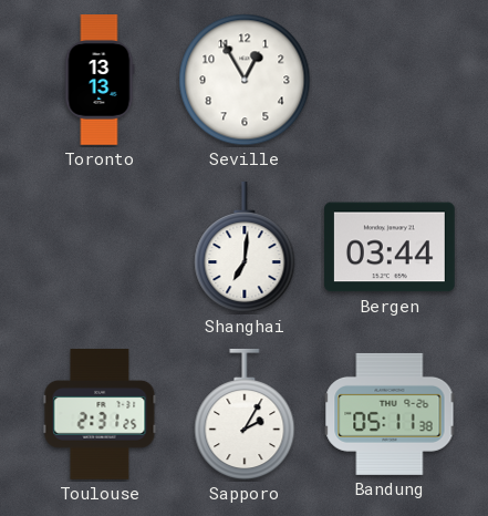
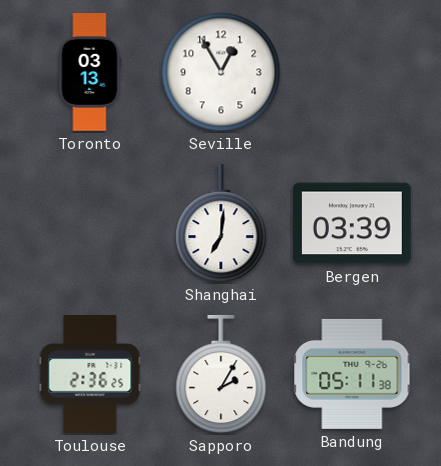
Toronto: 13:13 -> 03:13 (90, 73)
Bergen: 03:44 -> 03:39 (352, 223)
Toulouse: 2:31 -> 2:36 (90, 374)
